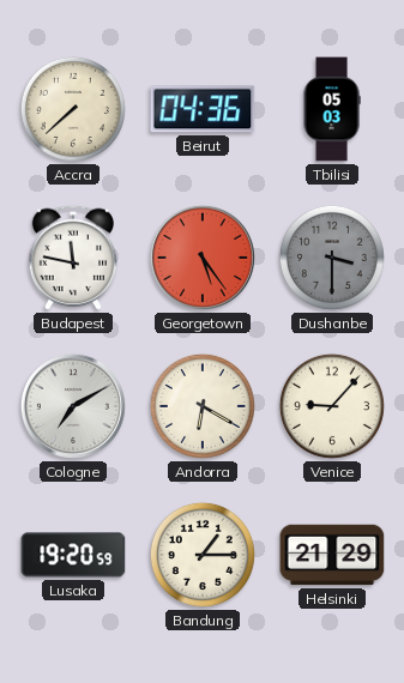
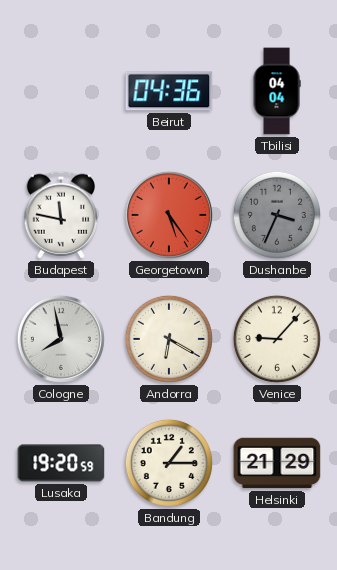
Accra: 7:38 -> none (73, 109)
Tbilisi: 05:03 -> 04:04 (277, 91)
Dushanbe: 3:30 -> 3:34 (277, 215)
Cologne: 7:10 -> 7:58 (61, 339)
